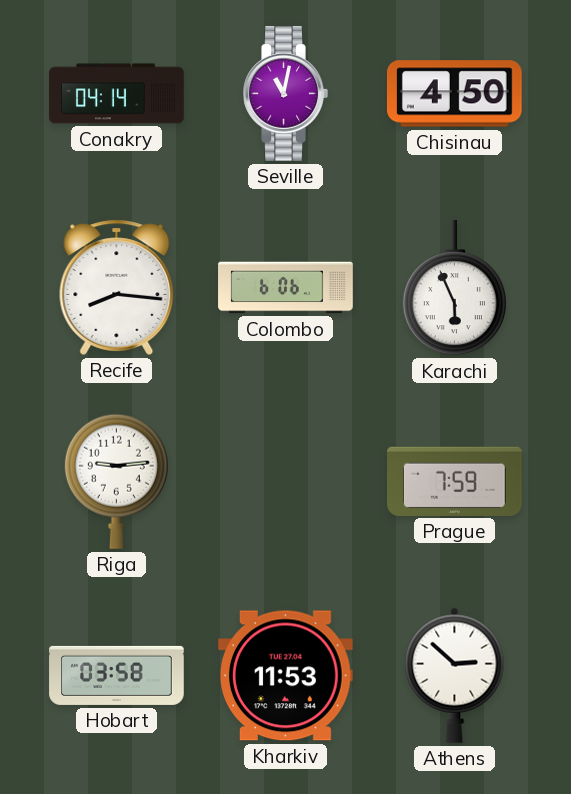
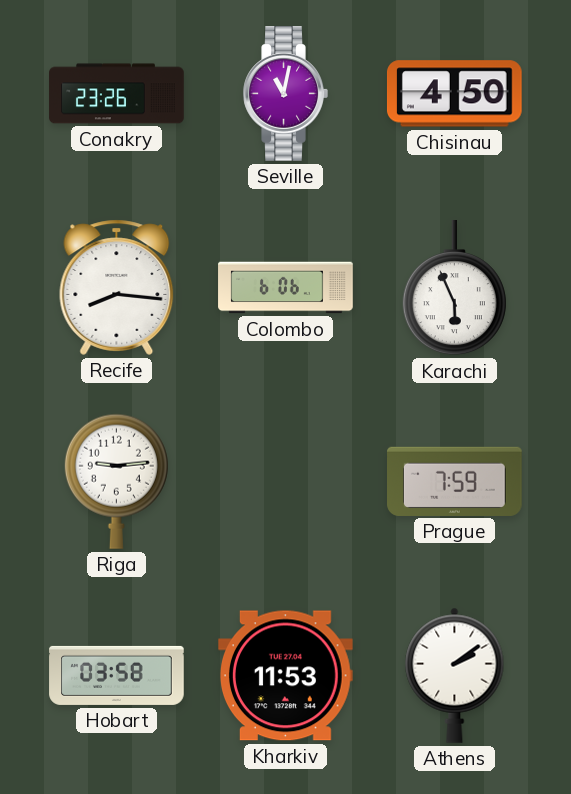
Conakry: 04:14 -> 23:26 (117, 94)
Athens: 2:52 -> 2:09 (455, 675)
